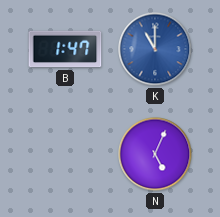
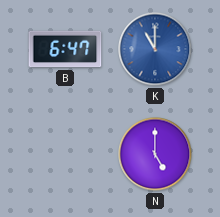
B: 1:47 -> 6:47 (65, 49)
N: 5:04 -> 5:00 (155, 154)
